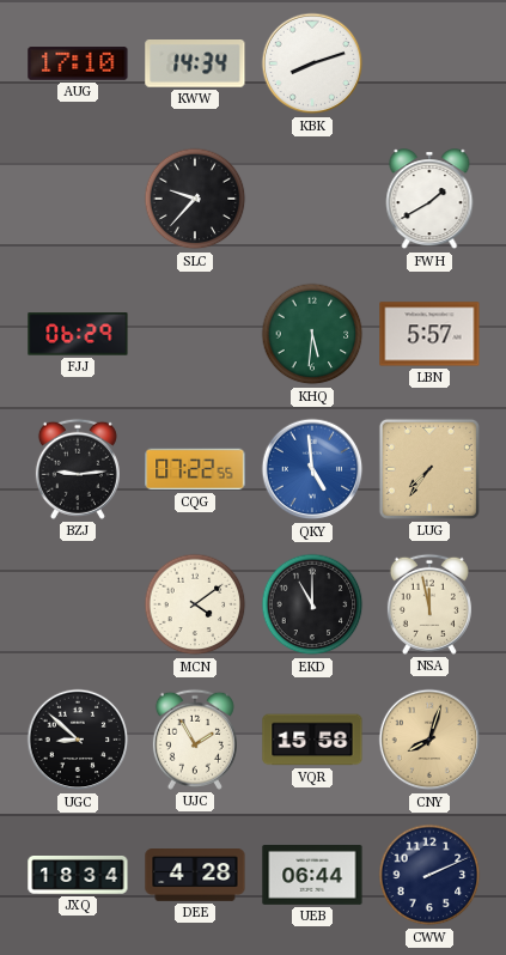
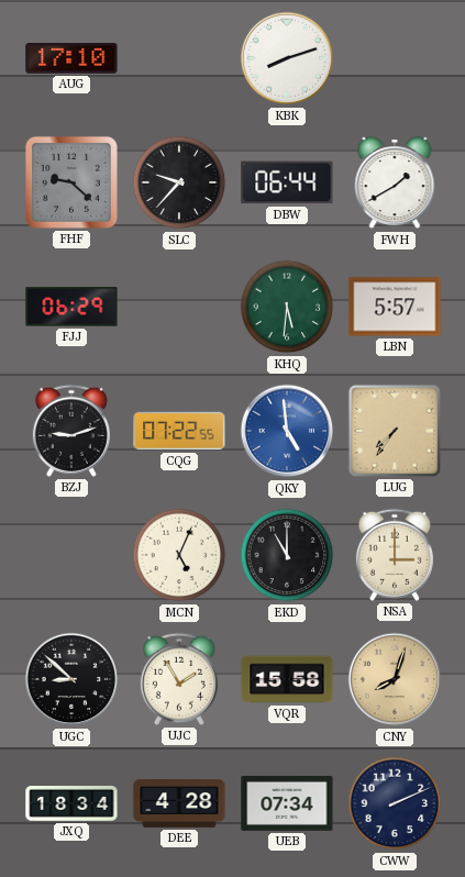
KWW: 14:34 -> none (195, 65)
FHF: none -> 9:22 (71, 182)
DBW: none -> 06:44 (287, 182)
BZJ: 9:14 -> 9:12 (71, 431)
MCN: 4:09 -> 5:04 (179, 555)
NSA: 11:58 -> 3:00 (395, 555)
UEB: 06:44 -> 07:34 (287, 803)
